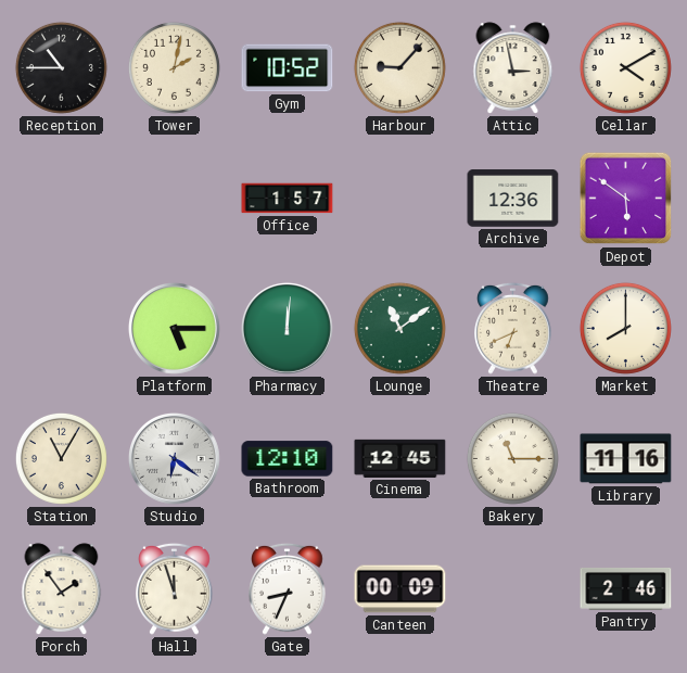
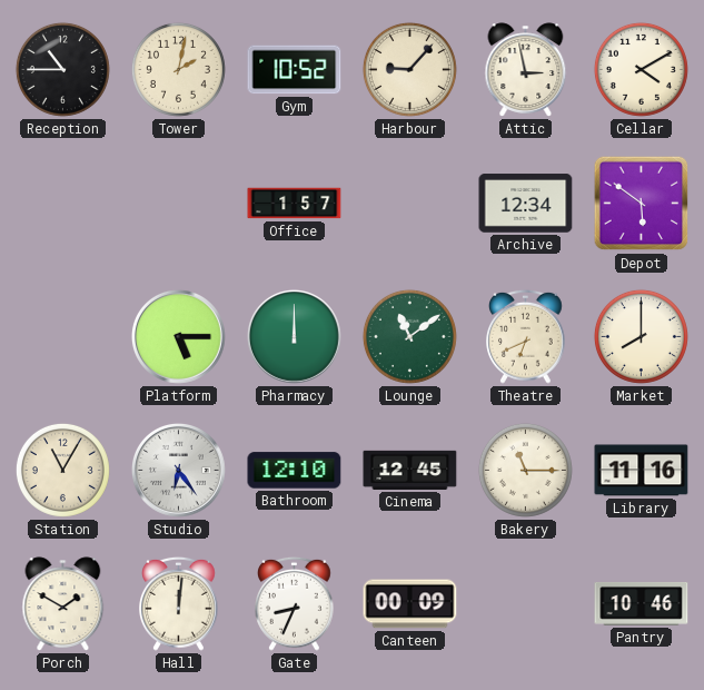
Archive: 12:36 -> 12:34 (526, 204)
Pharmacy: 12:01 -> 12:00 (294, 336)
Studio: 6:21 -> 6:24 (178, 470)
Porch: 1:54 -> 1:50 (63, 604)
Hall: 11:57 -> 12:01 (179, 603)
Pantry: 2:46 -> 10:46 (642, 603)
